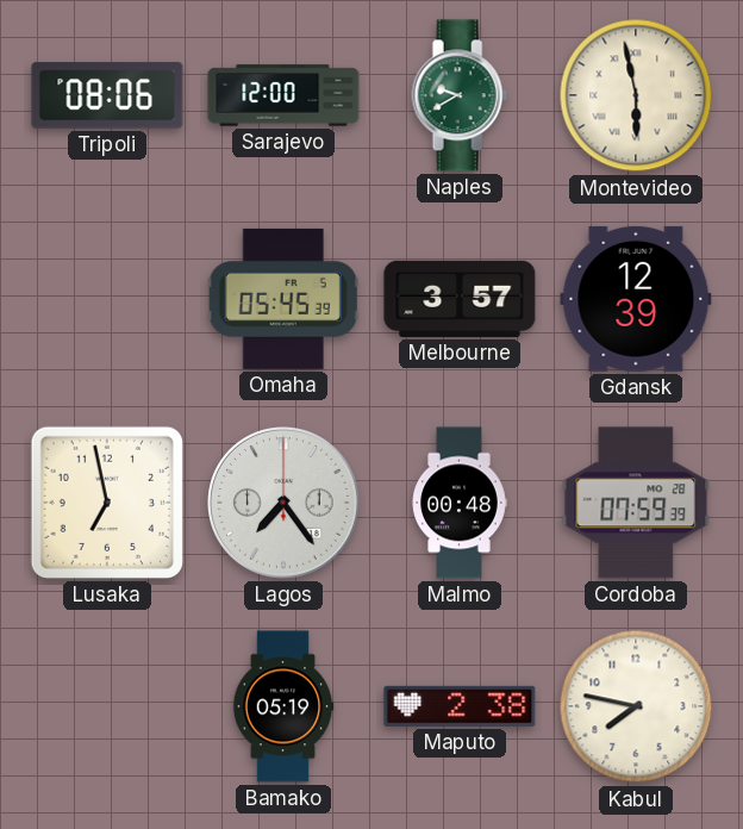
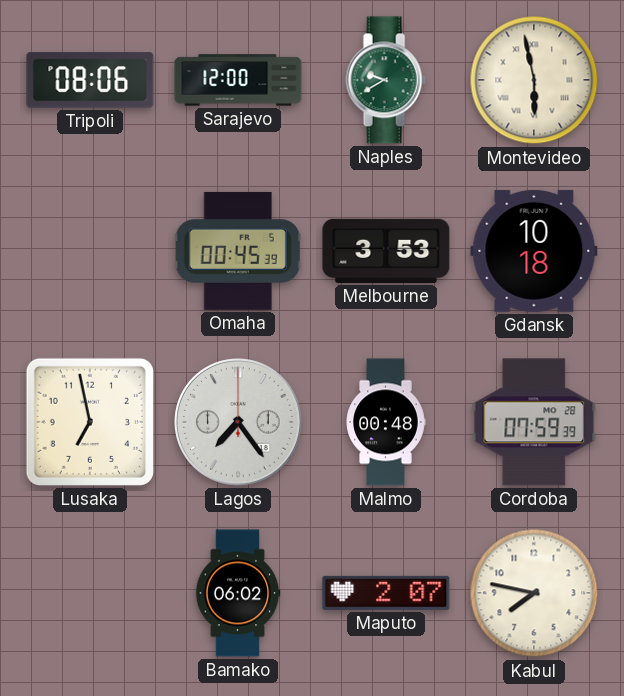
Omaha: 05:45 -> 00:45 (238, 251)
Melbourne: 3:57 -> 3:53 (386, 251)
Gdansk: 12:39 -> 10:18 (534, 251)
Bamako: 05:19 -> 06:02 (238, 593)
Maputo: 2:38 -> 2:07 (386, 593)
